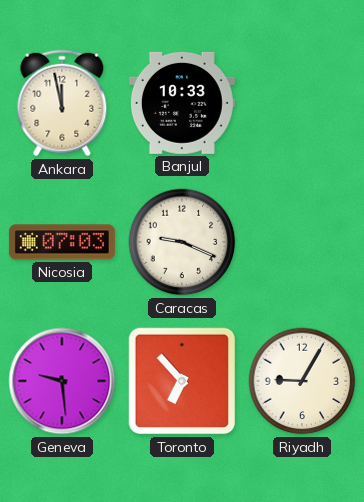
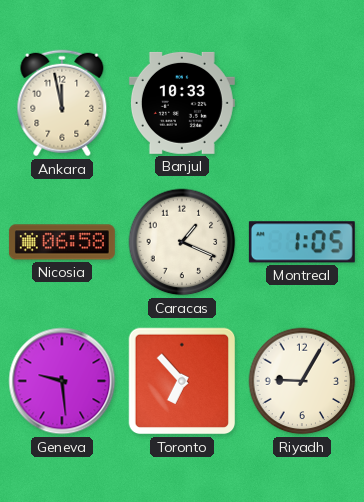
Nicosia: 07:03 -> 06:58 (62, 242)
Caracas: 9:19 -> 1:19 (182, 242)
Montreal: none -> 1:05 (302, 242)
